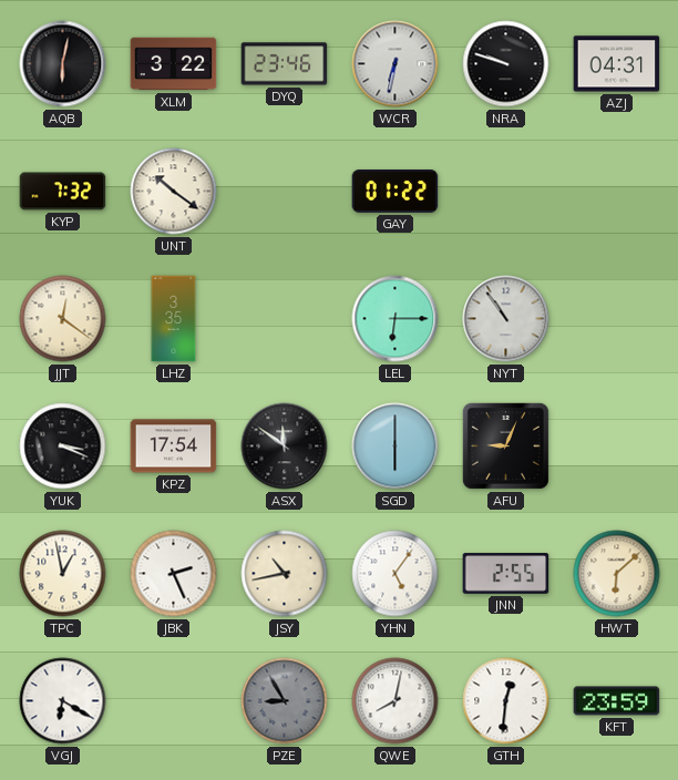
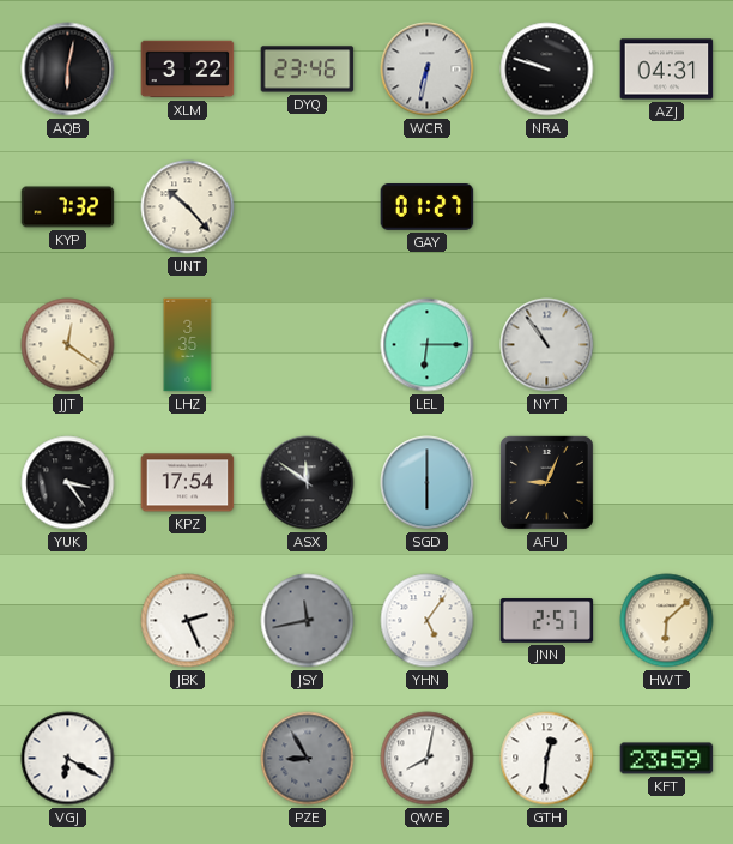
UNT: 10:21 -> 10:23 (188, 207)
GAY: 01:22 -> 01:27 (428, 207)
YUK: 3:19 -> 3:24 (68, 483)
TPC: 12:58 -> none (63, 574)
JSY: 10:43 -> 11:43 (308, 621)
JSY dial: cream -> grey (308, 621)
JNN: 2:55 -> 2:57 (547, 621)
